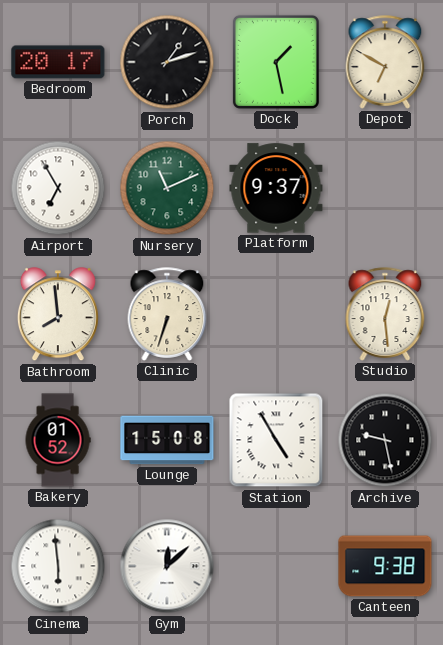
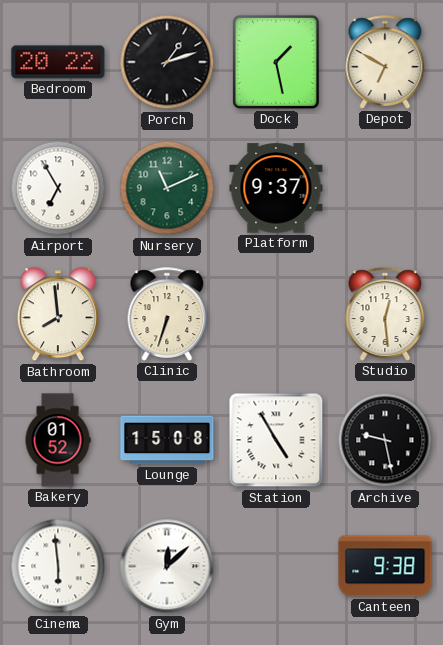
Bedroom: 20:17 -> 20:22 (58, 62)
